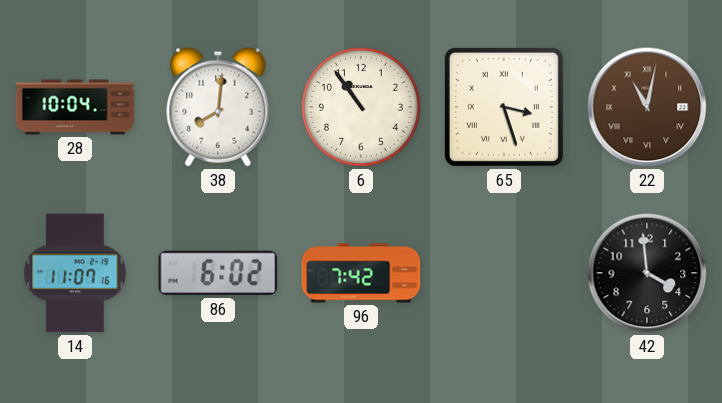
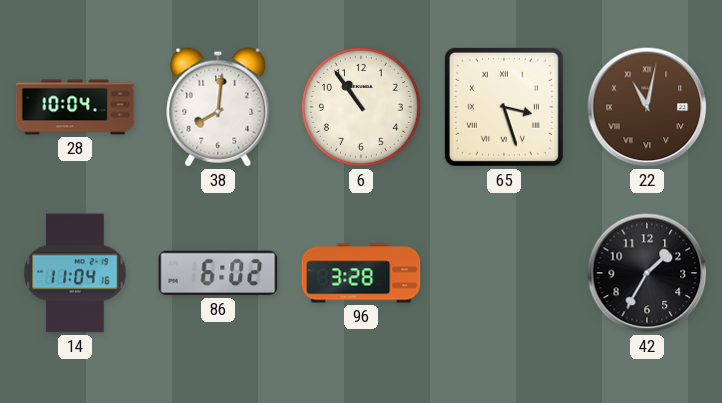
14: 11:07 -> 11:04 (75, 273)
96: 7:42 -> 3:28 (361, 273)
42: 3:59 -> 1:35 (647, 273)
